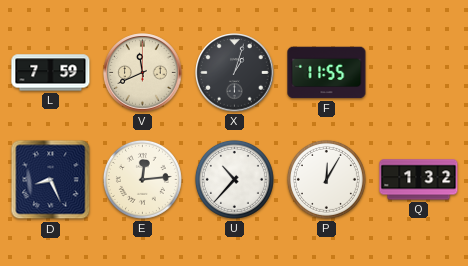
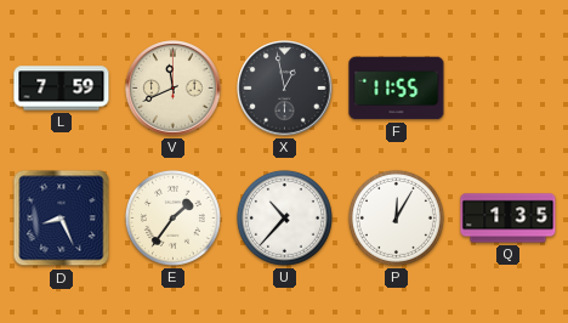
X: 1:03 -> 12:58 (285, 89)
E: 12:14 -> 1:36 (172, 217)
Q: 1:32 -> 1:35 (509, 219)
